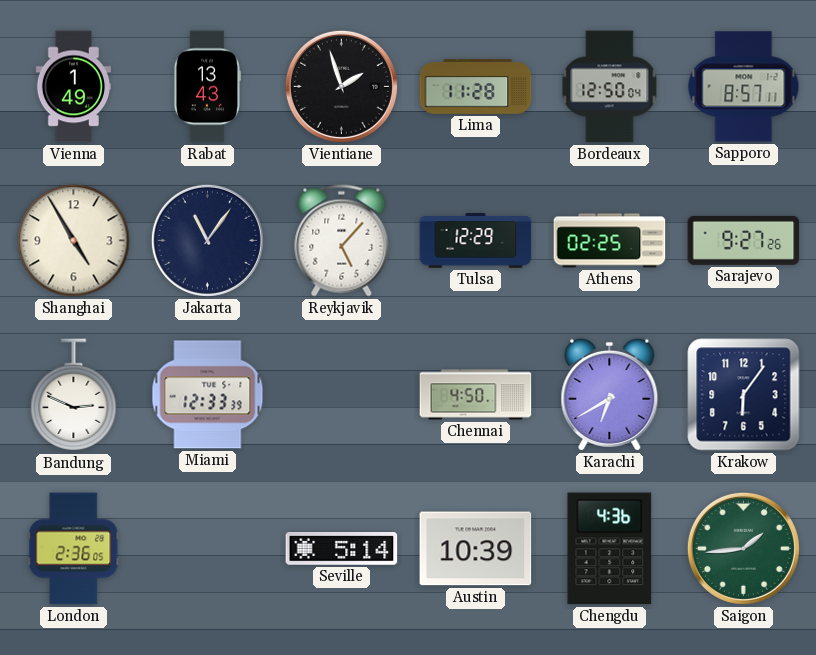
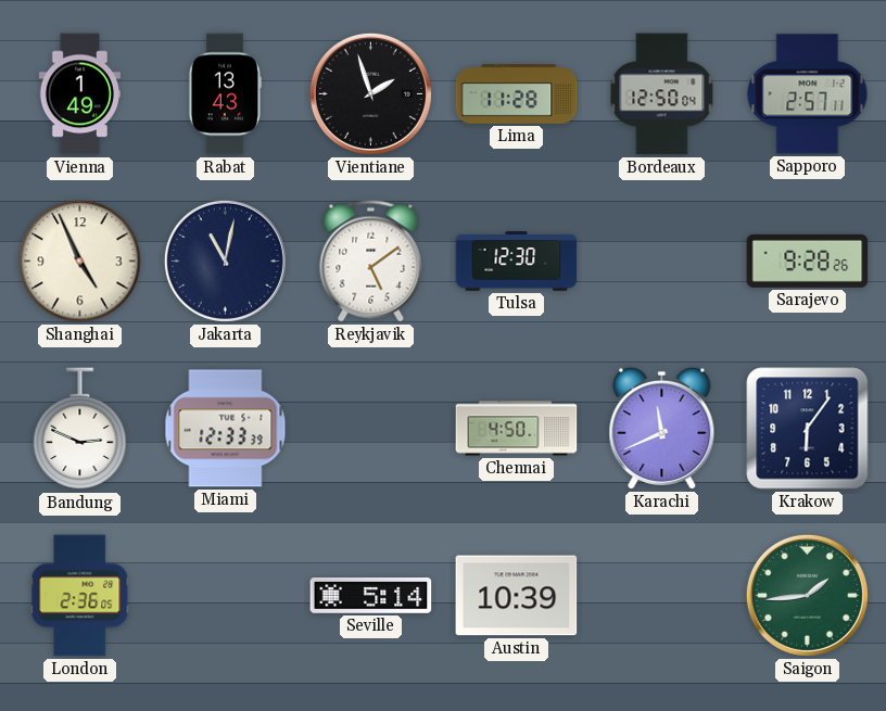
Sapporo: 8:57 -> 2:57 (808, 94)
Shanghai: 4:55 -> 4:56 (80, 262)
Jakarta: 11:06 -> 11:02 (225, 261)
Reykjavik: 5:07 -> 5:09 (371, 262)
Tulsa: 12:29 -> 12:30 (517, 262)
Athens: 02:25 -> none (610, 241)
Sarajevo: 9:27 -> 9:28 (808, 261)
Karachi: 6:40 -> 11:41 (662, 428)
Chengdu: 4:36 -> none (610, 549)
